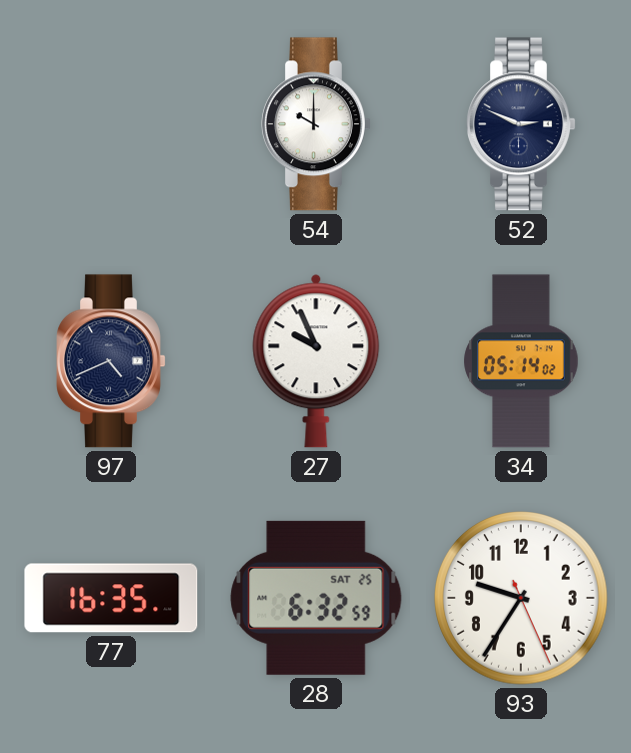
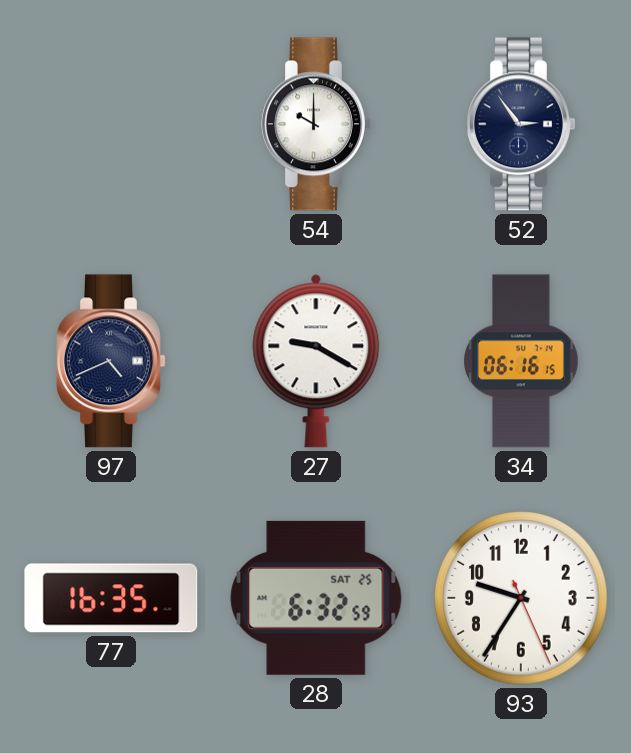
52: 2:49 -> 2:54 (521, 124)
27: 9:56 -> 9:20 (316, 361)
34: 05:14 -> 06:16 (521, 361)
